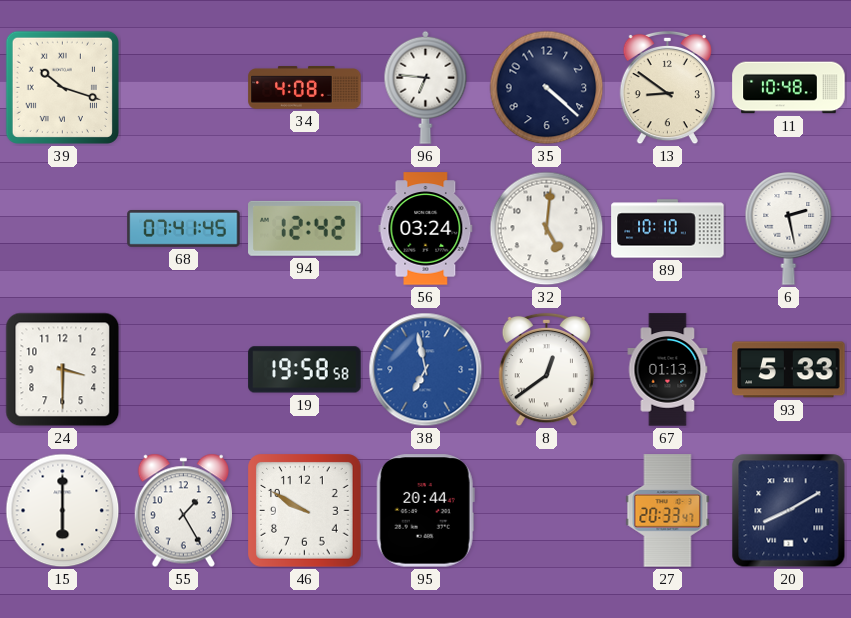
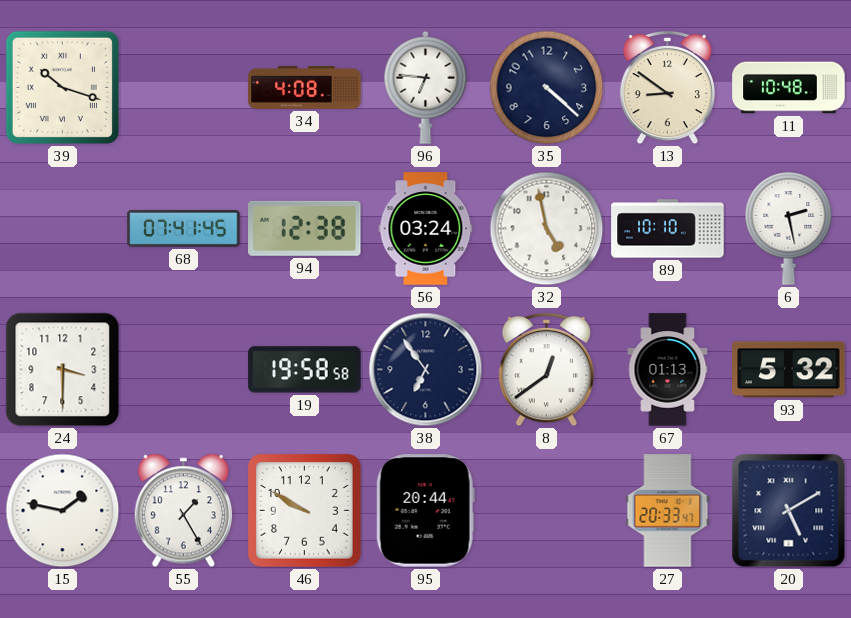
94: 12:42 -> 12:38 (305, 228)
32: 5:01 -> 4:58 (547, 229)
38: 6:58 -> 6:54 (426, 370)
38 dial: blue -> navy (426, 370)
93: 5:33 -> 5:32 (789, 370)
15: 6:00 -> 1:47 (63, 511)
20: 8:10 -> 5:10 (789, 511)
